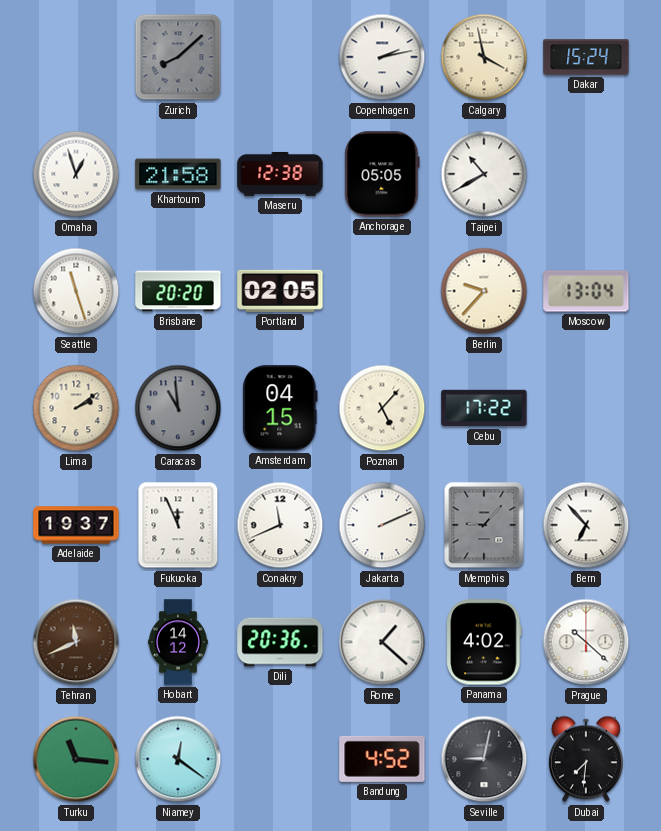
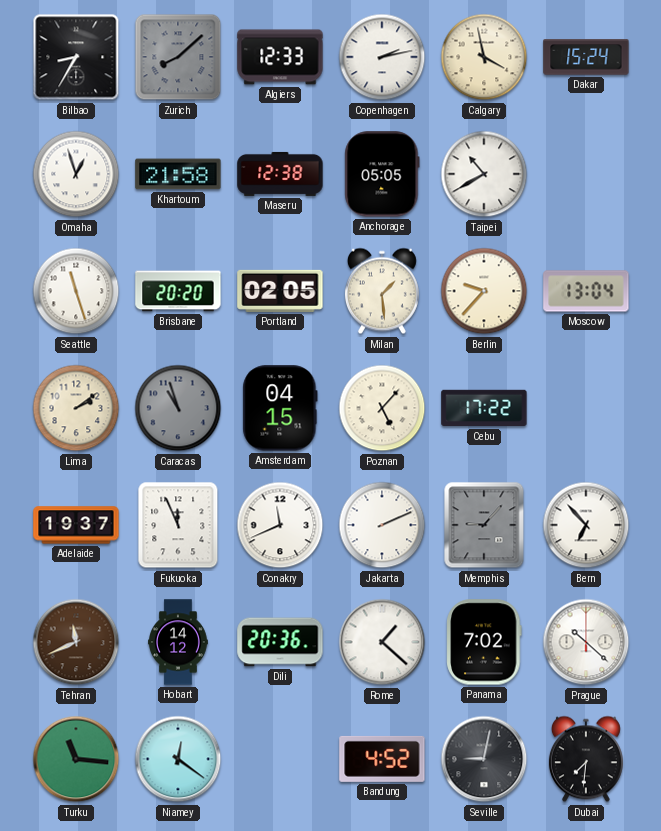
Bilbao: none -> 8:35 (76, 57)
Algiers: none -> 12:33 (280, 57)
Milan: none -> 1:29 (382, 291)
Caracas: 10:59 -> 10:57 (178, 408)
Panama: 4:02 -> 7:02 (484, 642)
